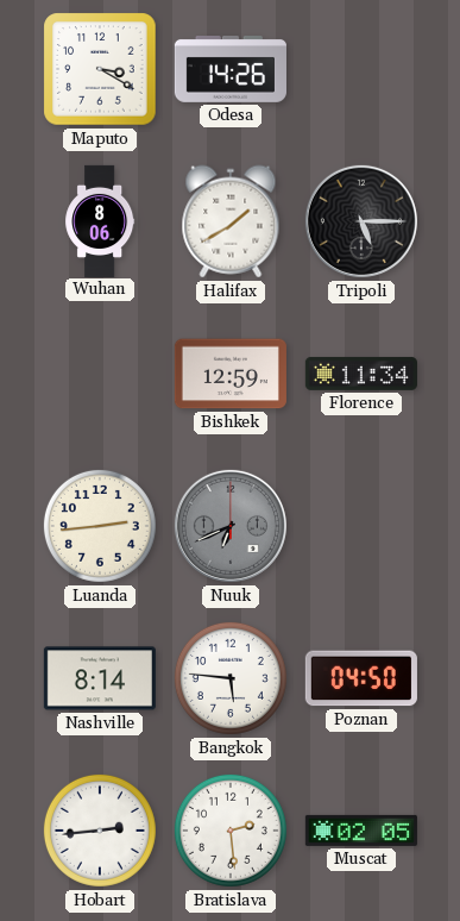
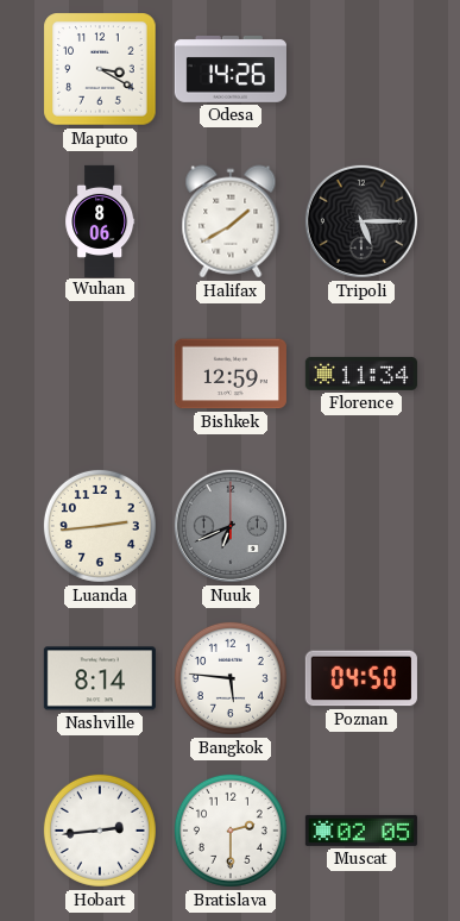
Bratislava: 2:29 -> 2:30 (231, 831)
